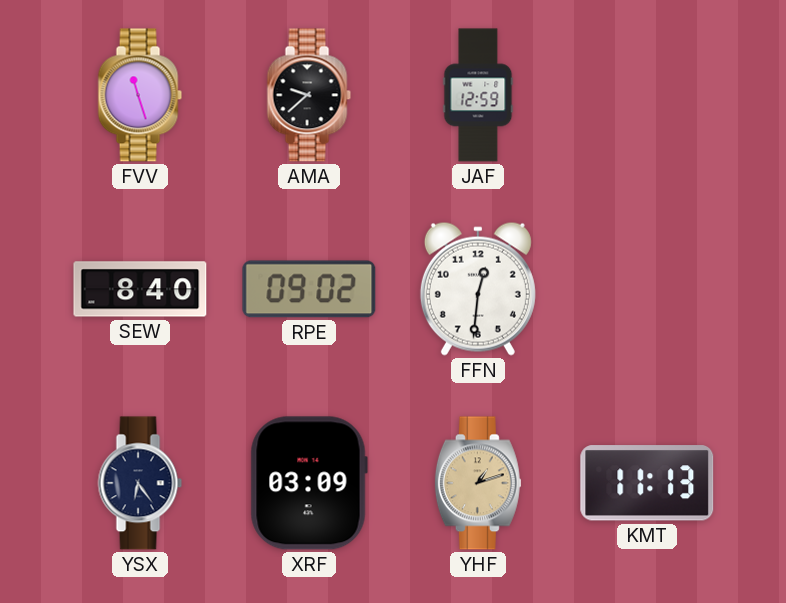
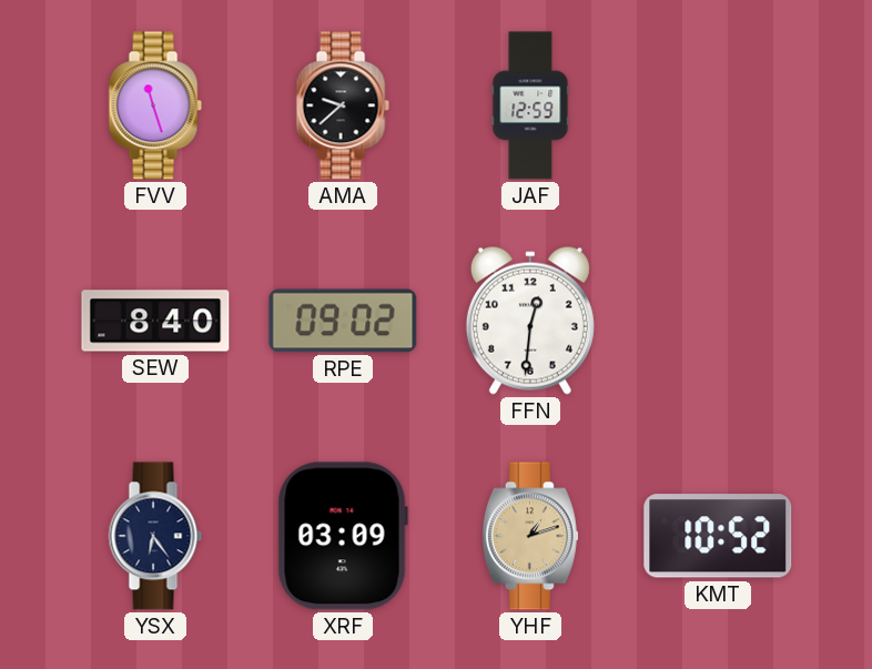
KMT: 11:13 -> 10:52 (718, 536)
